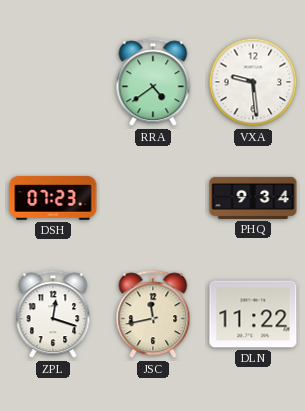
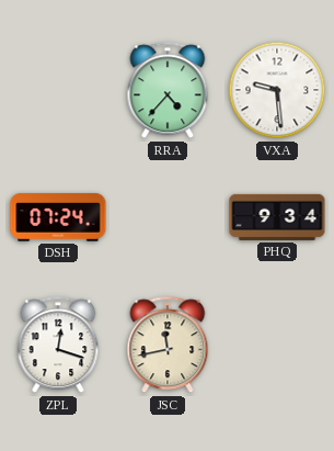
RRA: 4:39 -> 4:37 (168, 91)
DSH: 07:23 -> 07:24 (58, 217)
DLN: 11:22 -> none (253, 314)
